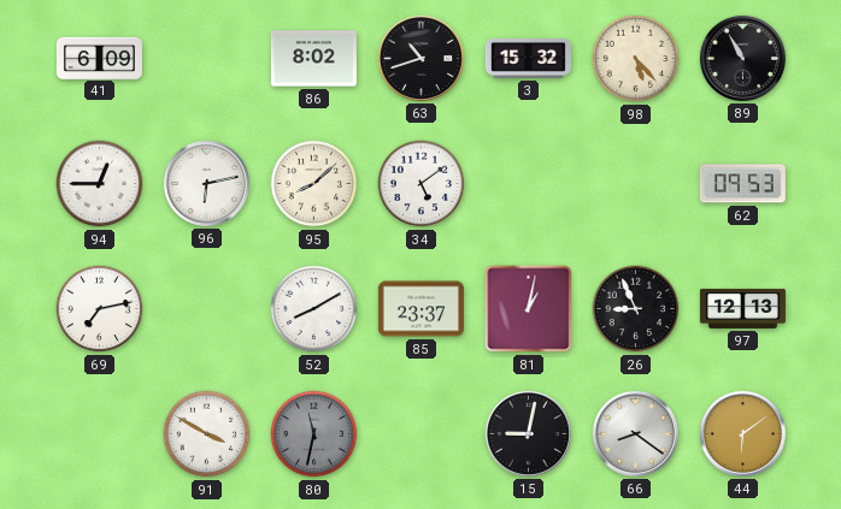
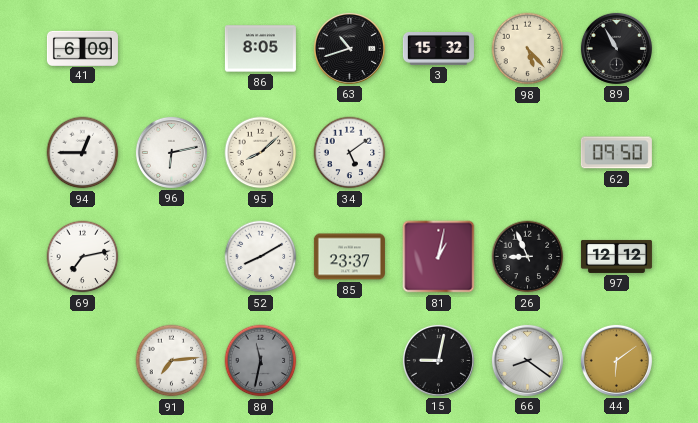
86: 8:02 -> 8:05 (260, 49)
62: 09:53 -> 09:50 (616, 153)
97: 12:13 -> 12:12 (616, 256)
91: 3:50 -> 7:14 (172, 361)
